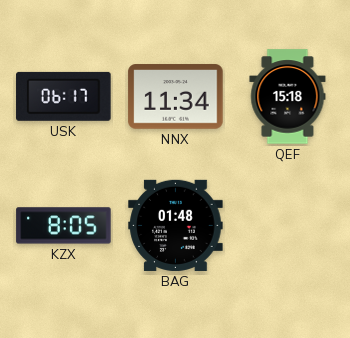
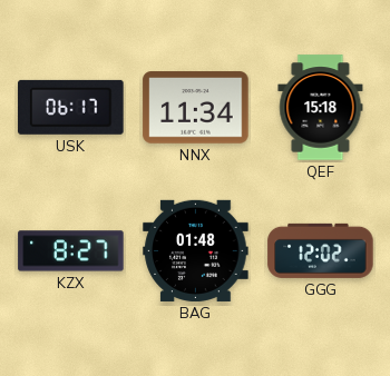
KZX: 8:05 -> 8:27 (71, 251)
GGG: none -> 12:02 (321, 250)
